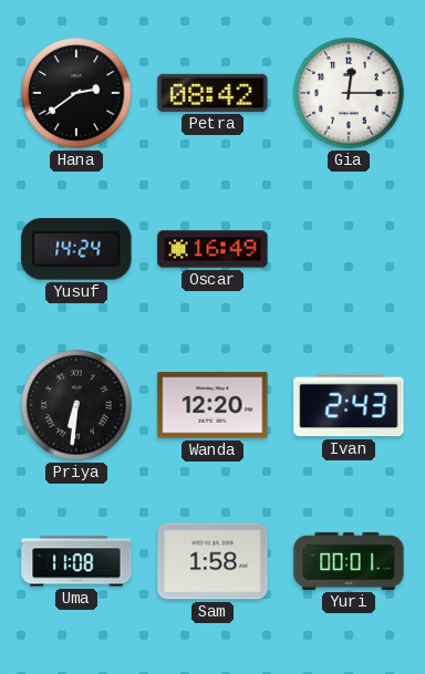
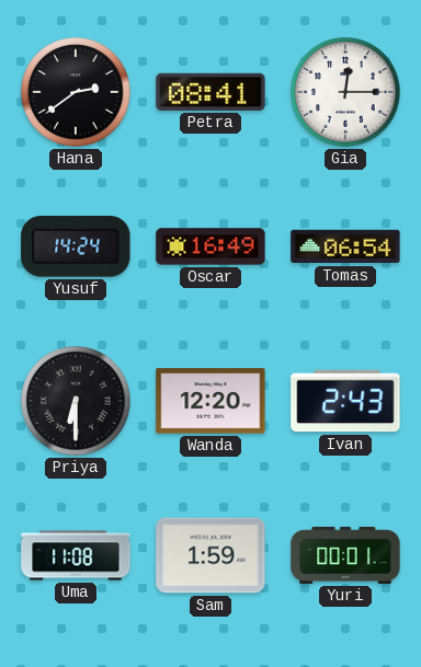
Petra: 08:42 -> 08:41 (210, 92)
Tomas: none -> 06:54 (345, 246)
Priya: 6:31 -> 6:30 (76, 401)
Sam: 1:58 -> 1:59 (210, 555)
